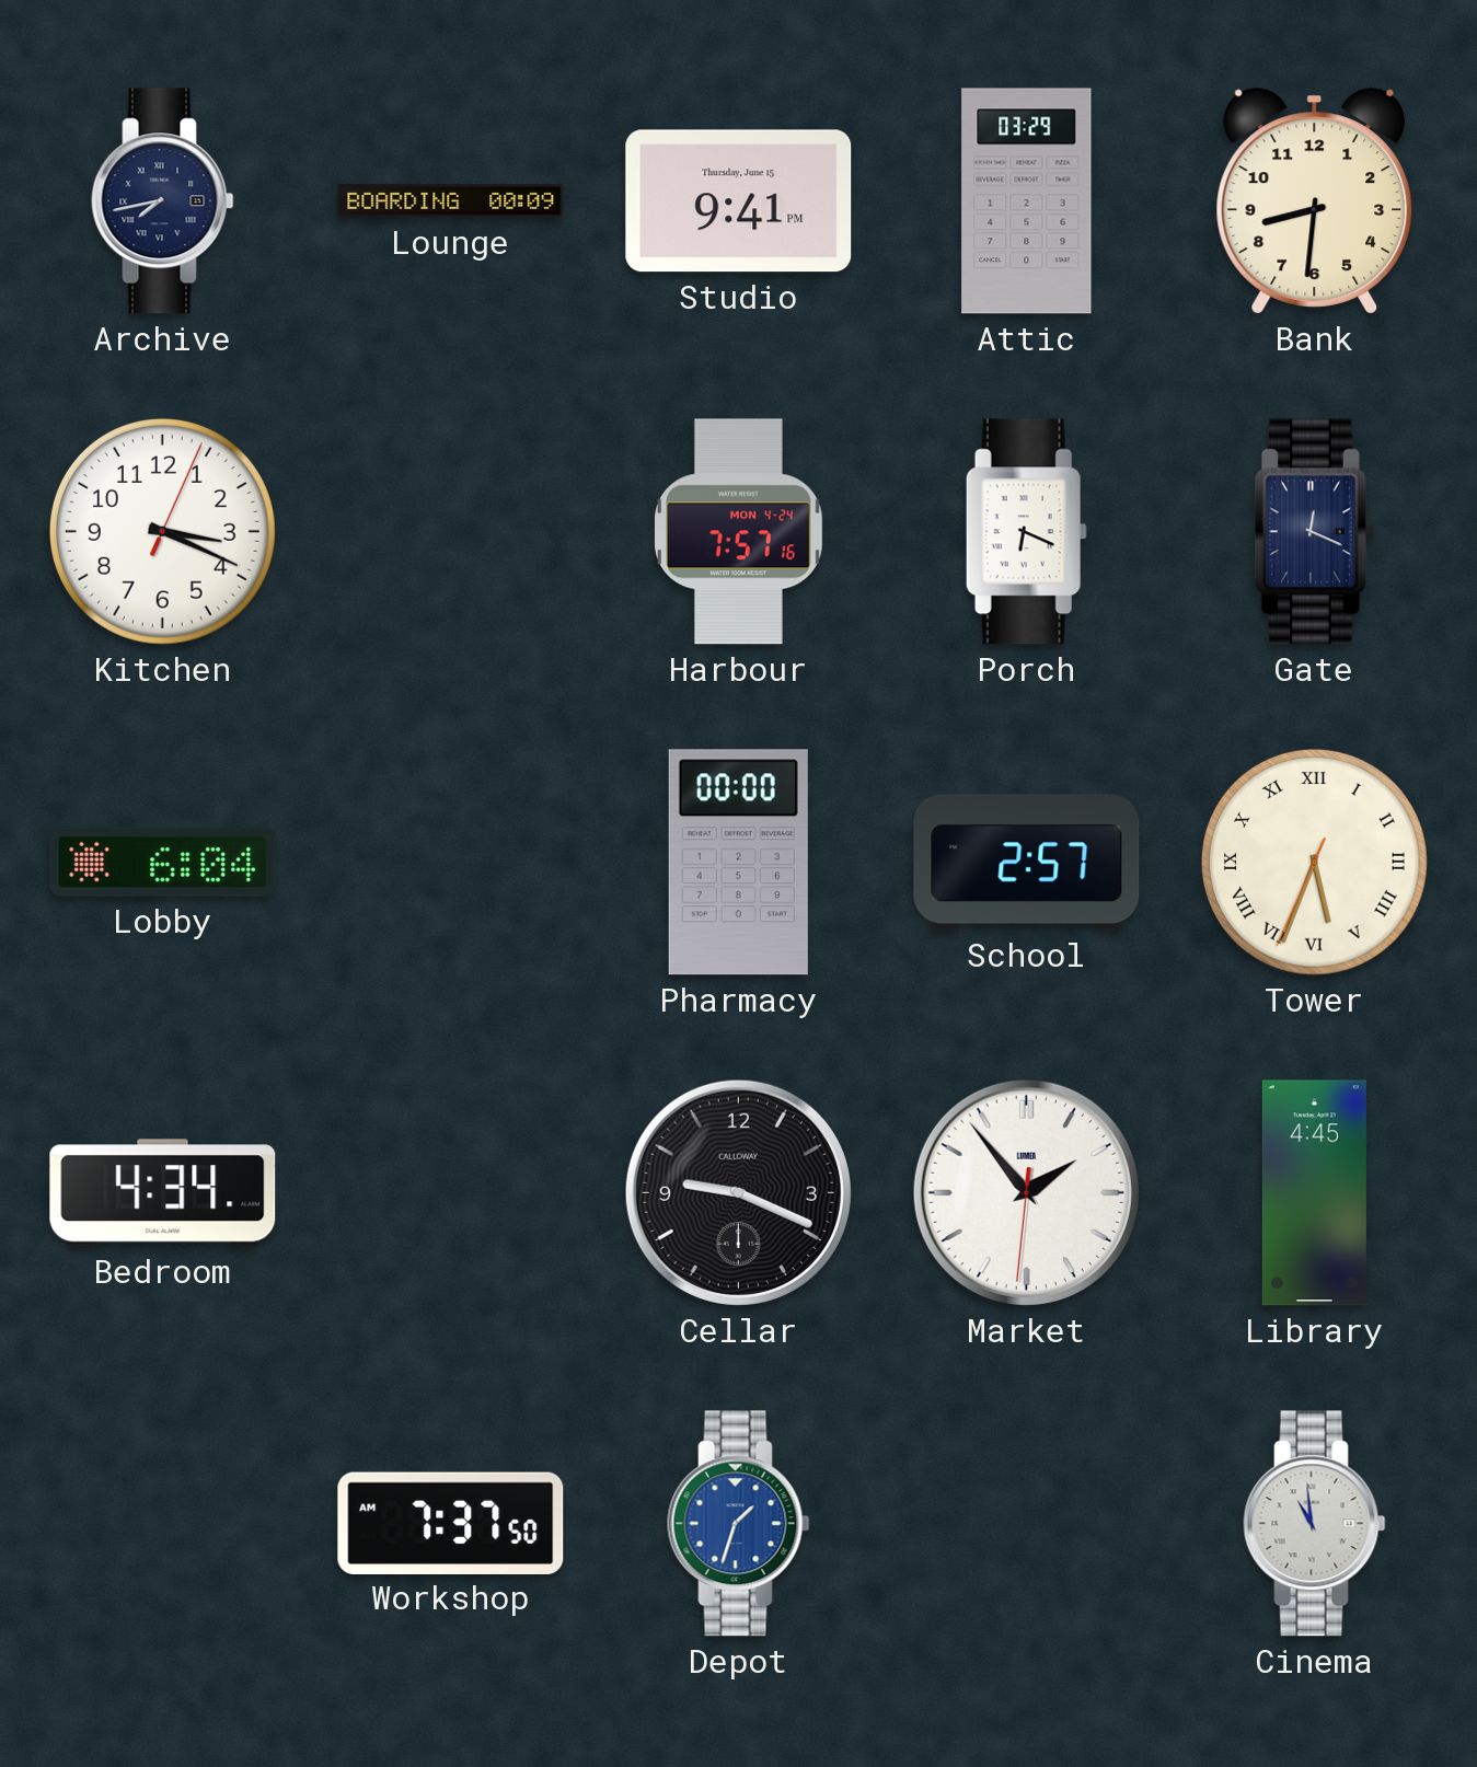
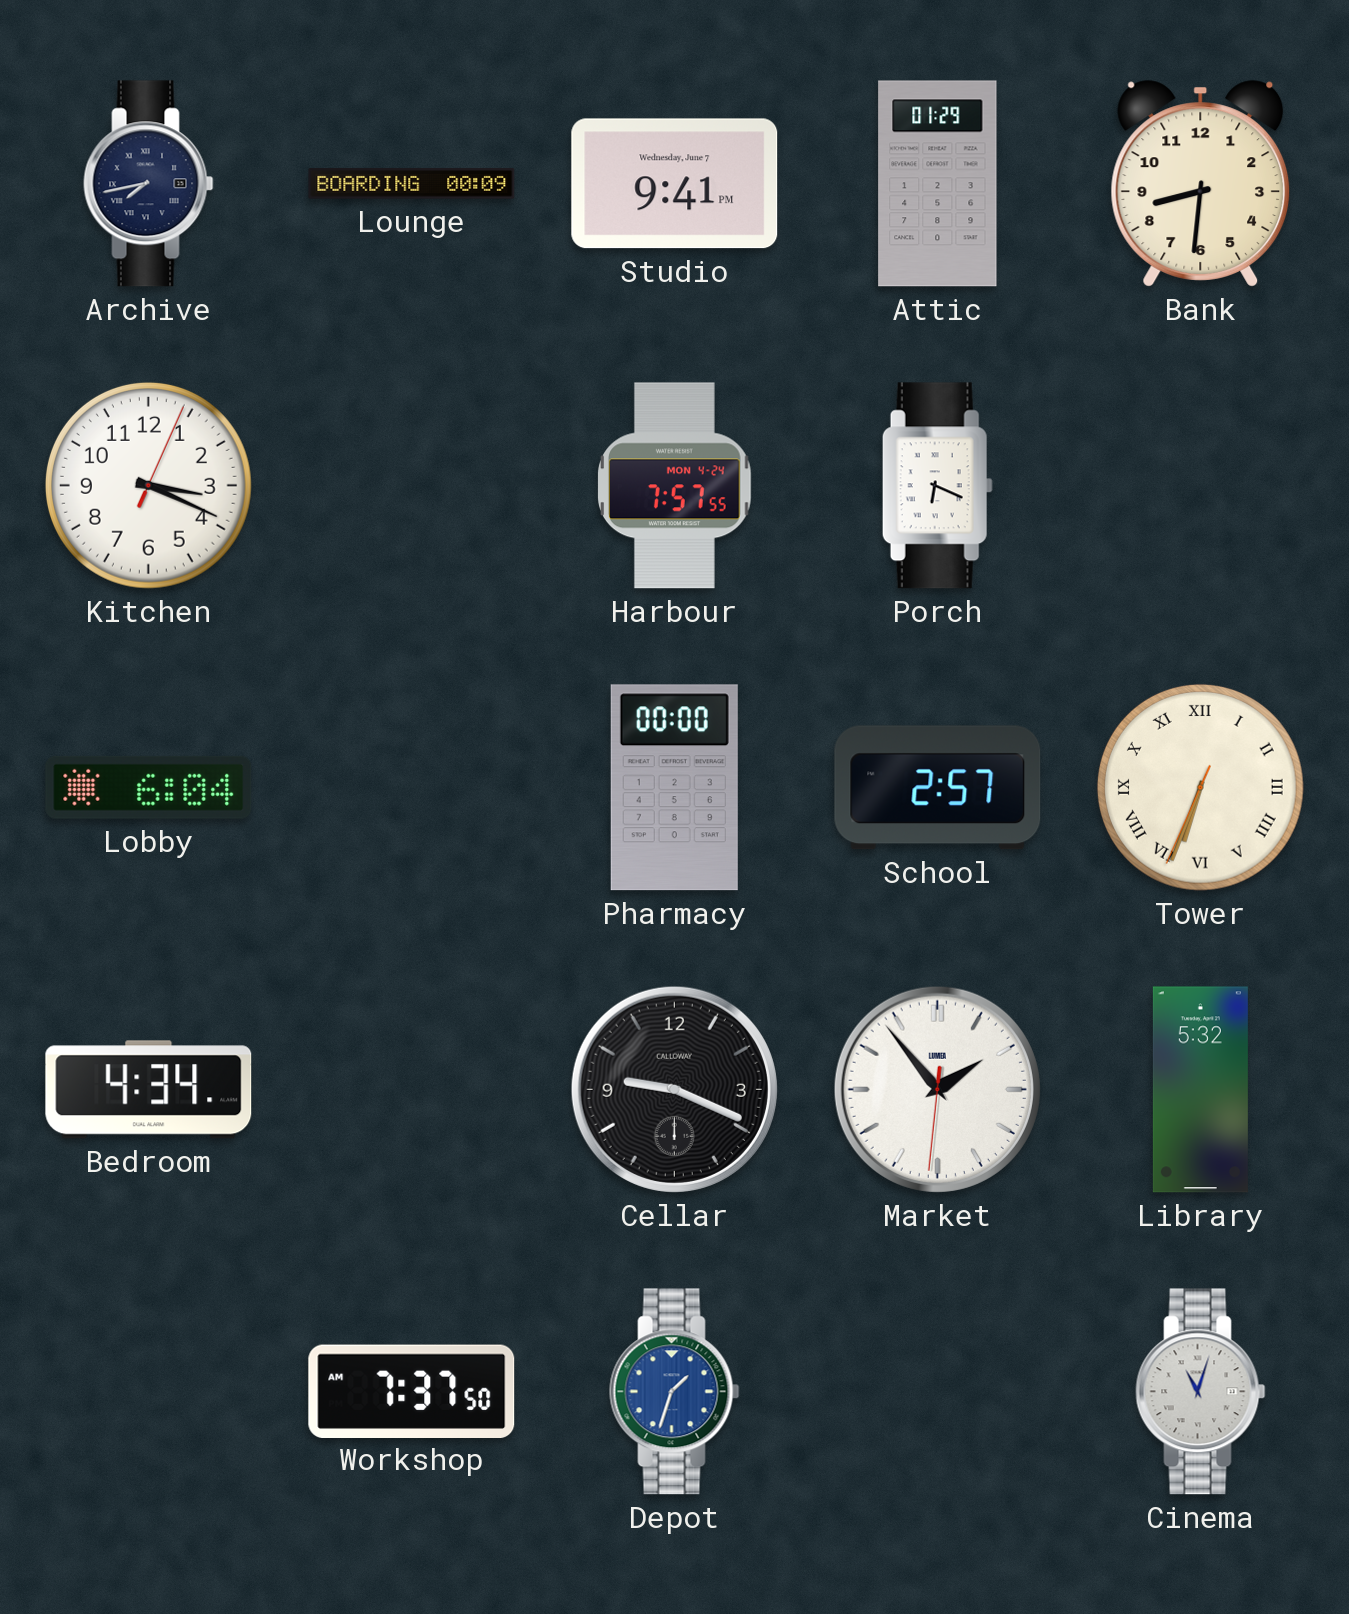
Studio date: Thursday, June 15 -> Wednesday, June 7 (675, 184)
Attic: 03:29 -> 01:29 (938, 184)
Harbour: 7:57:16 -> 7:57:55 (675, 486)
Gate: 12:19 -> none (1314, 532)
Tower: 5:33 -> 6:33 (1200, 787)
Library: 4:45 -> 5:32 (1200, 1090)
Cinema: 10:59 -> 11:03 (1201, 1392)
